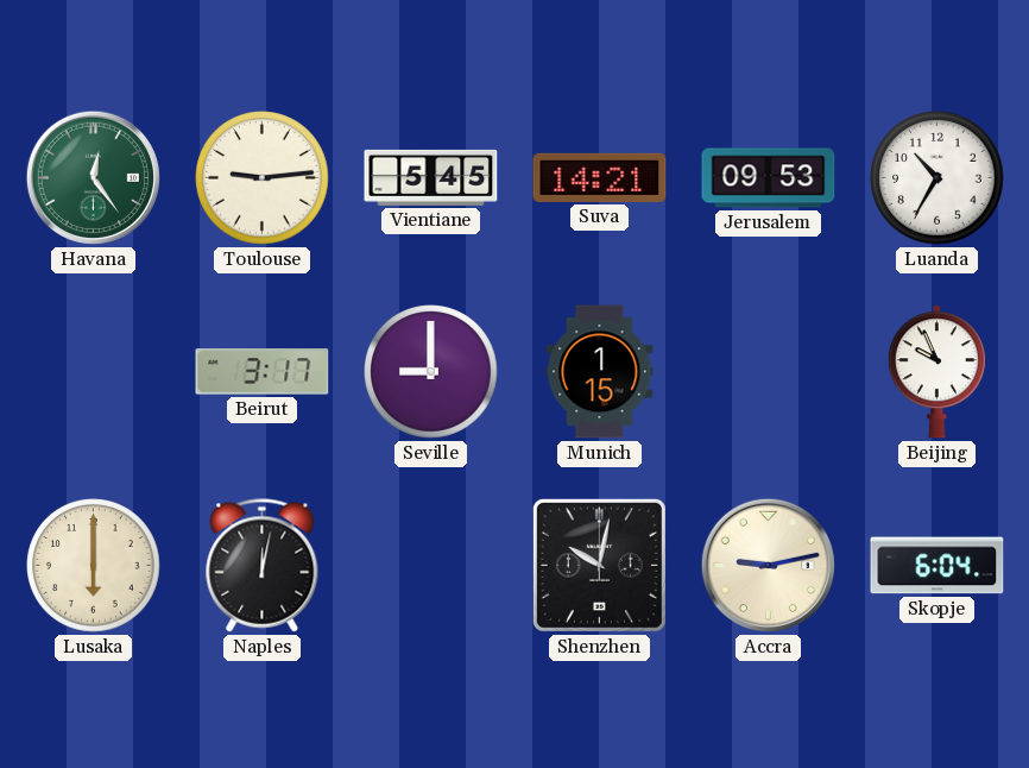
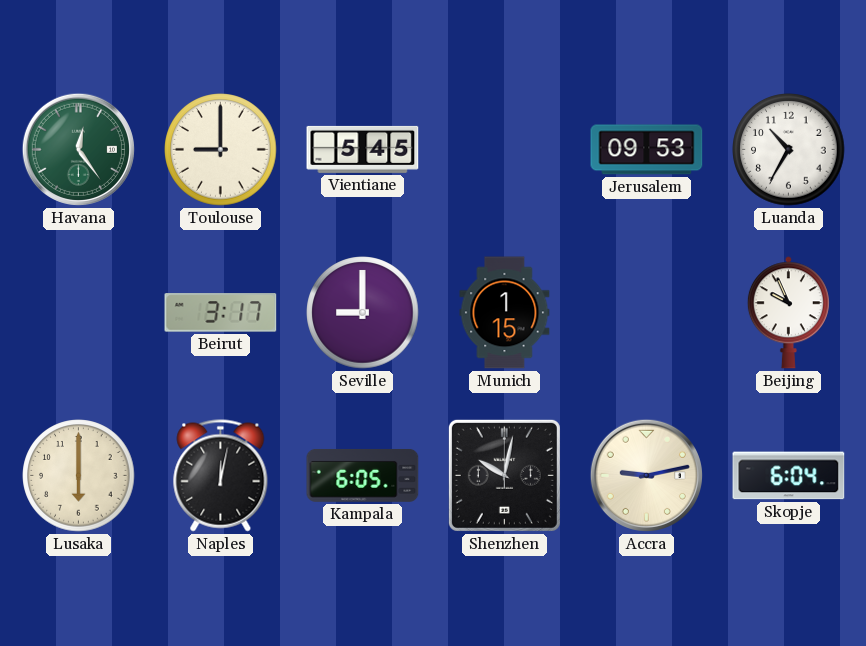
Toulouse: 9:14 -> 9:00 (221, 150)
Suva: 14:21 -> none (600, 177)
Kampala: none -> 6:05 (363, 475)
